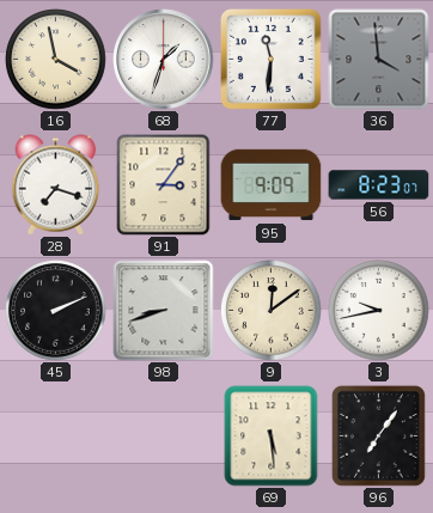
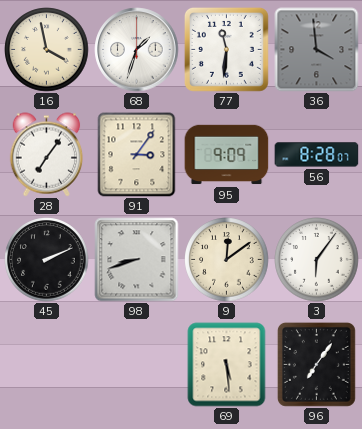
28: 7:18 -> 7:06 (47, 155)
56: 8:23 -> 8:28 (317, 155)
3: 9:43 -> 6:06 (317, 260)
